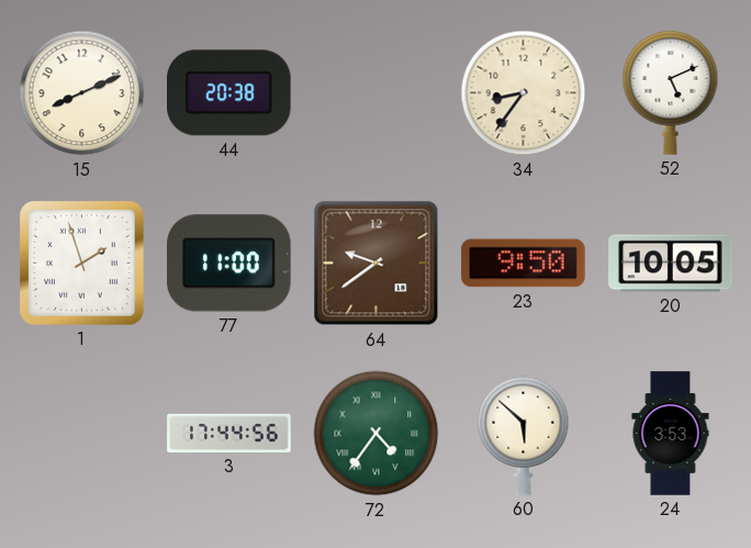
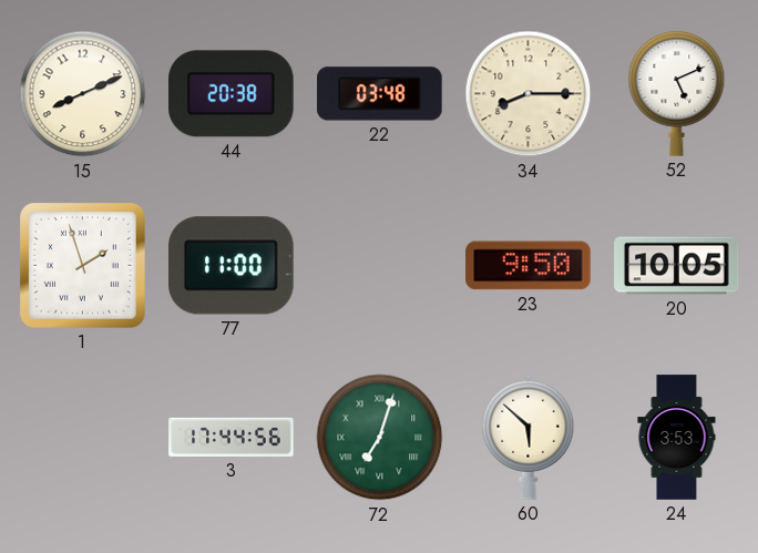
22: none -> 03:48 (380, 94)
34: 8:36 -> 8:15 (529, 94)
64: 9:39 -> none (377, 264)
72: 4:36 -> 7:03 (380, 438)
